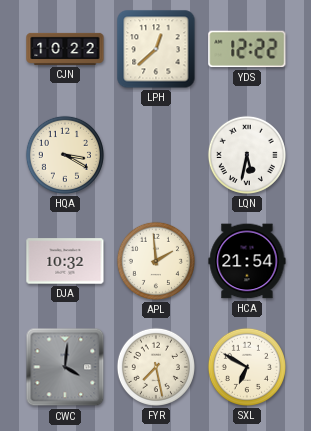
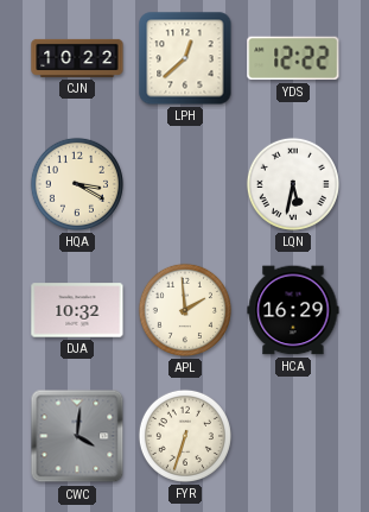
HCA: 21:54 -> 16:29 (293, 310)
FYR: 7:28 -> 6:33 (185, 436)
SXL: 6:50 -> none (247, 367)
